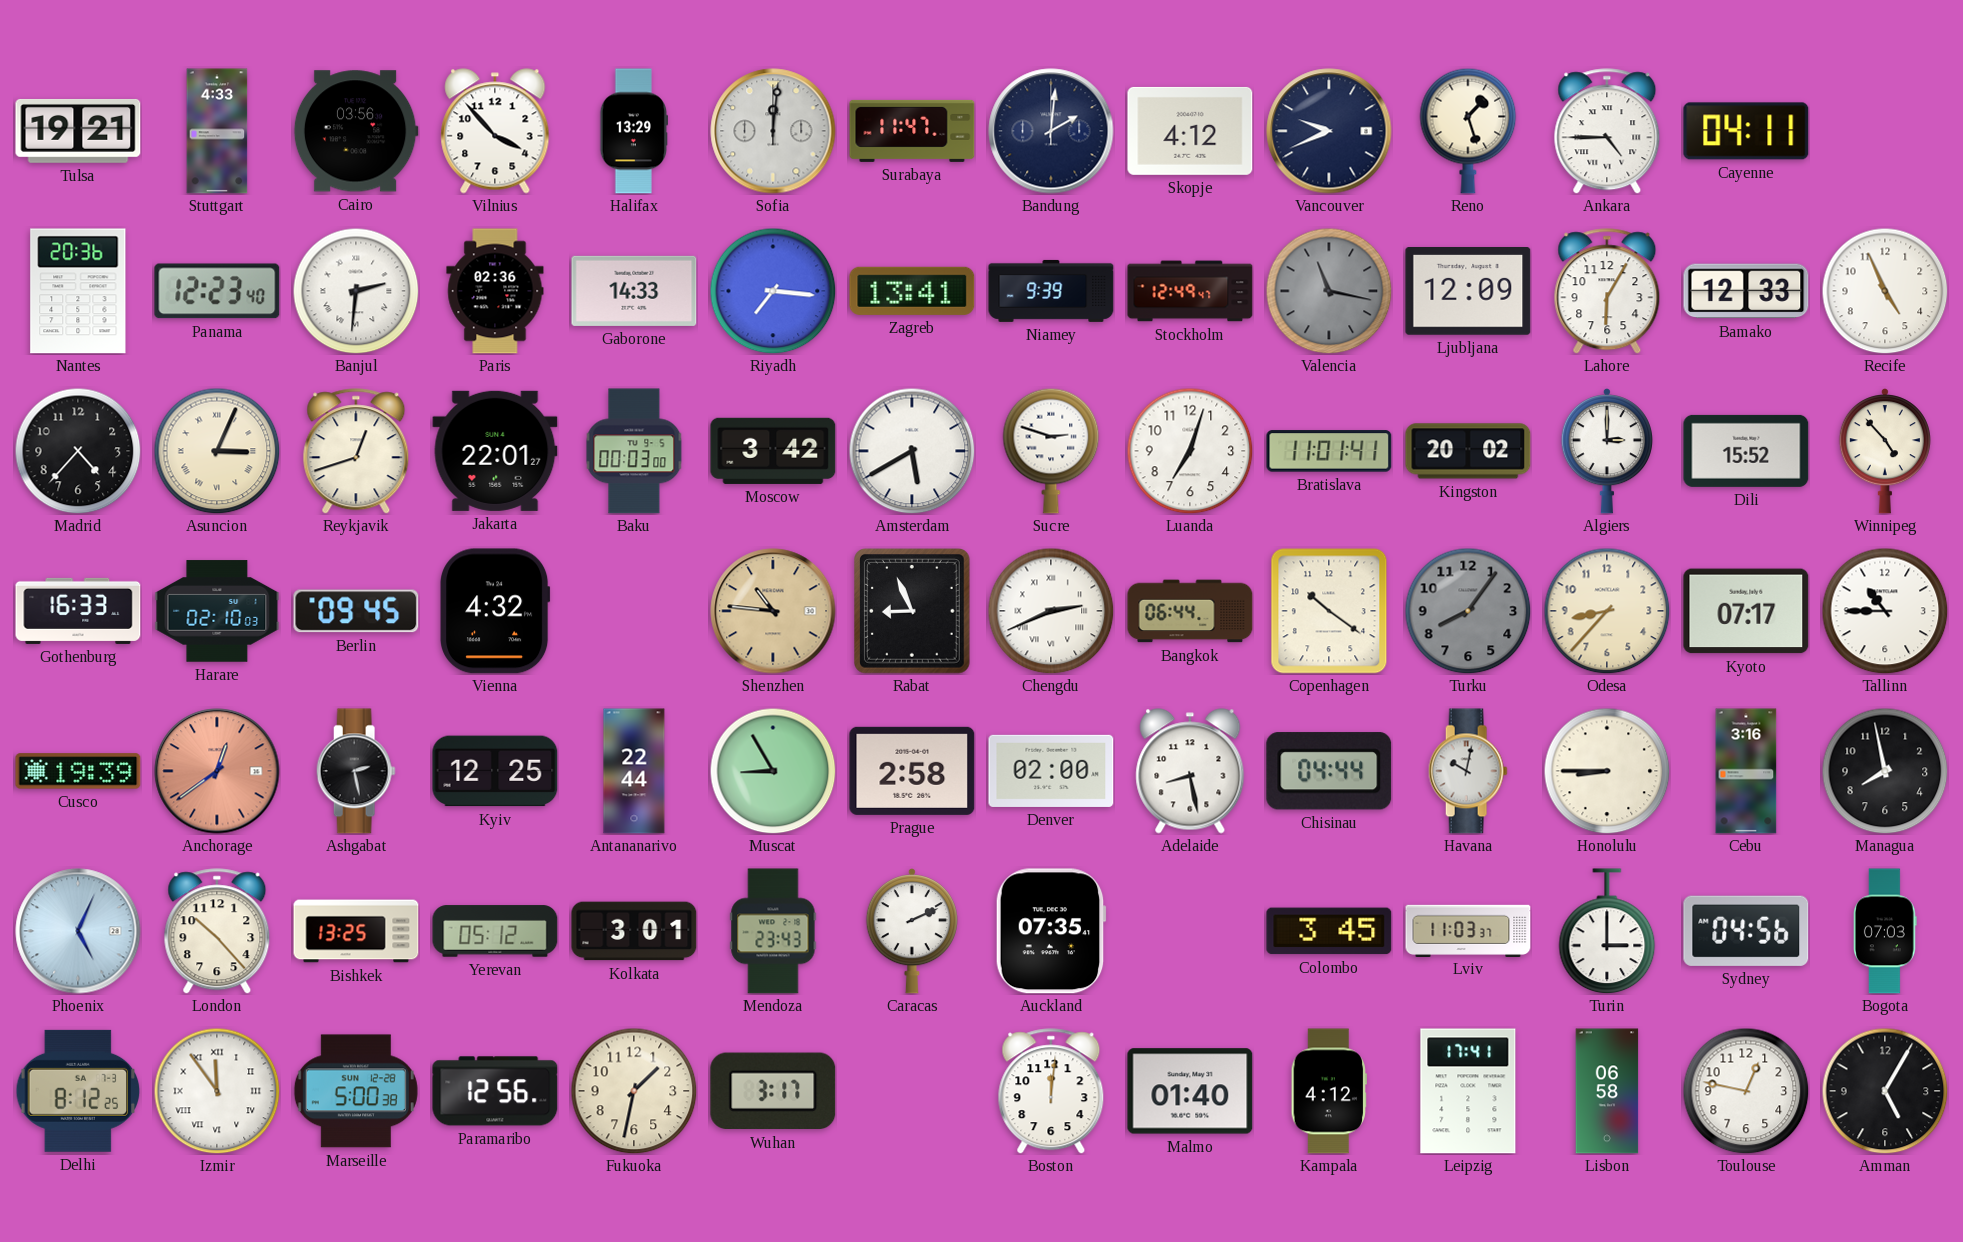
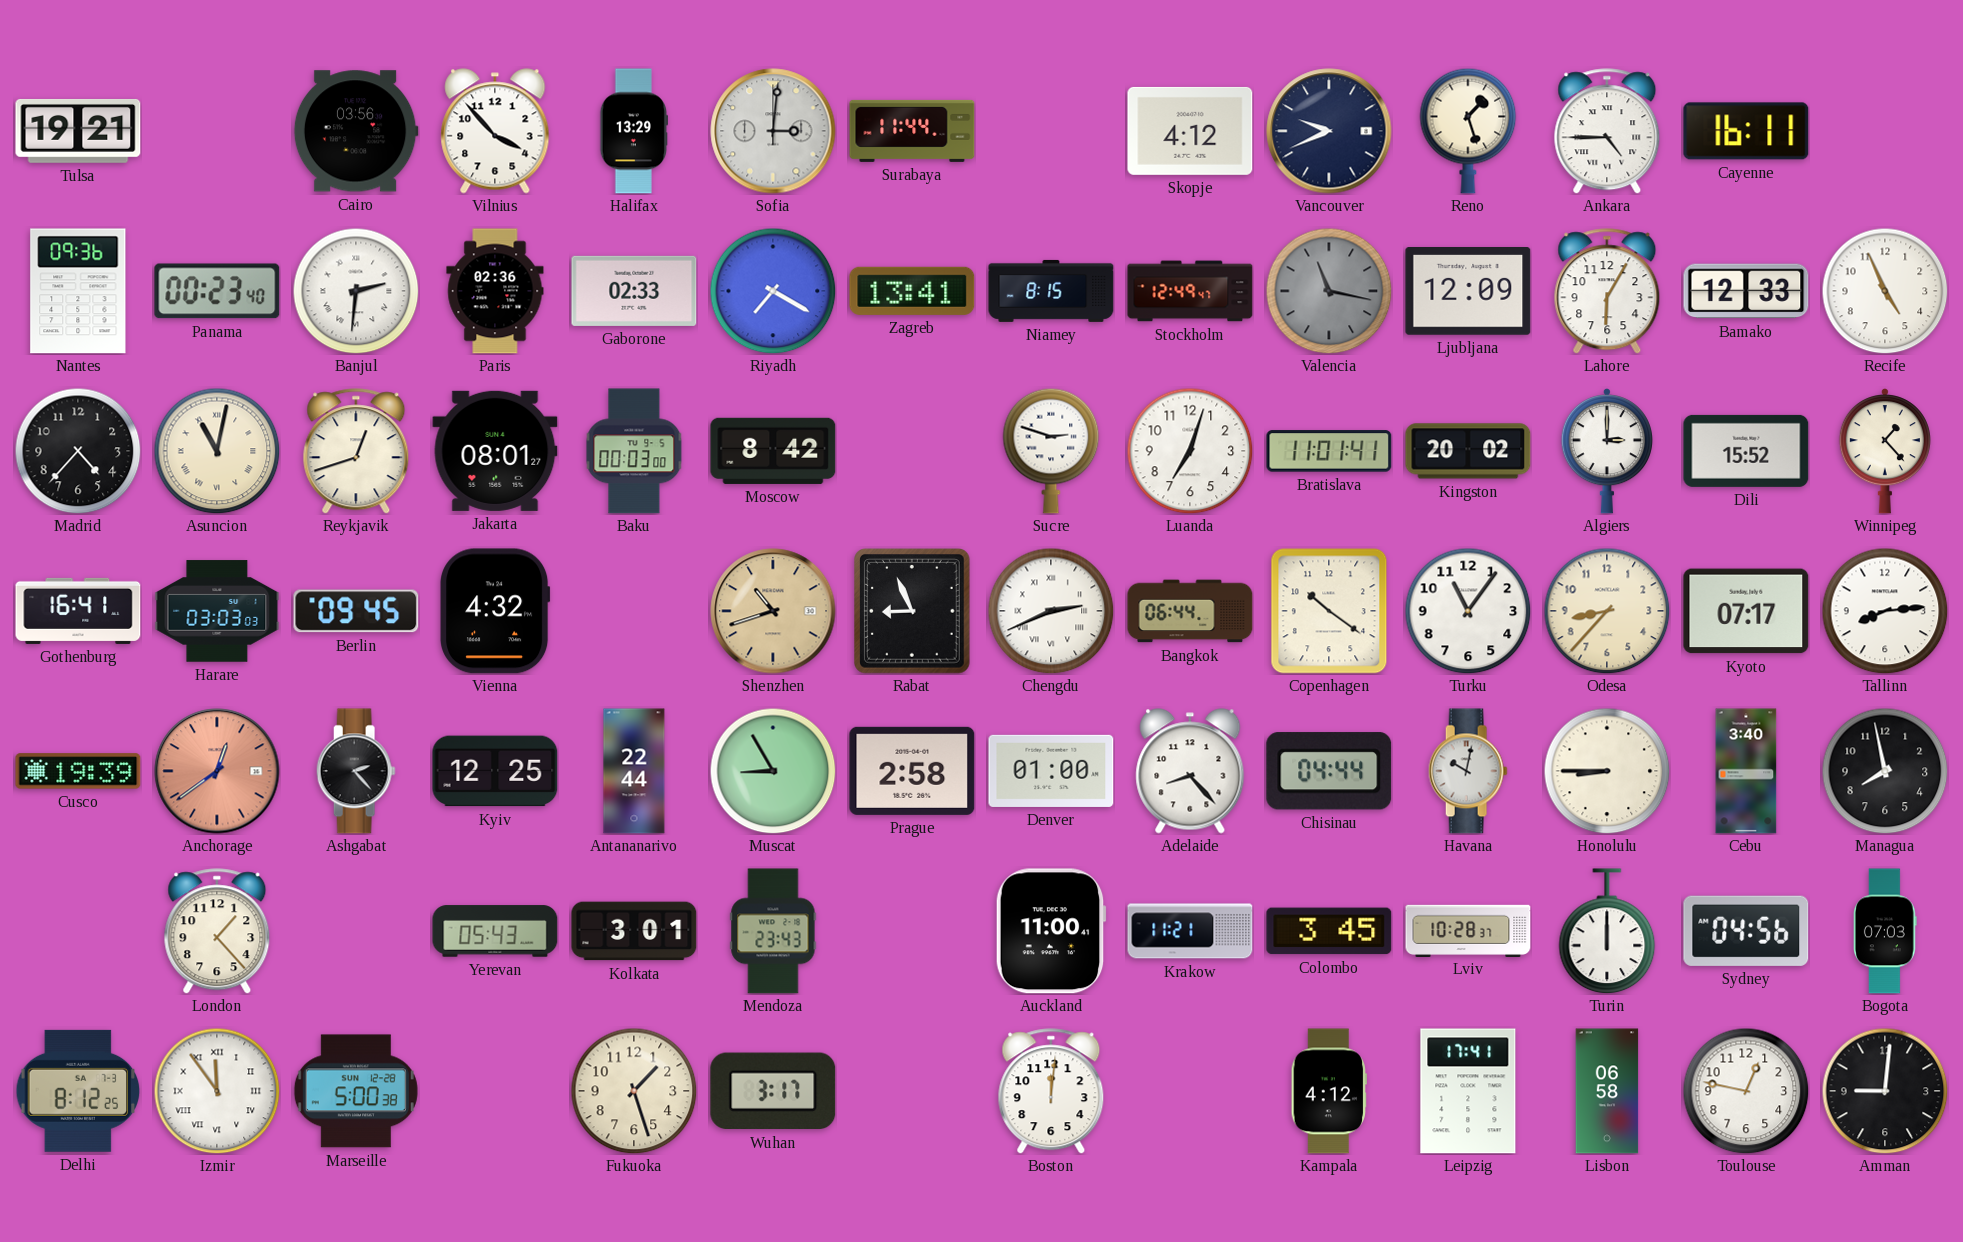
Stuttgart: 4:33 -> none (217, 131)
Sofia: 12:01 -> 3:01 (773, 131)
Surabaya: 11:47 -> 11:44 (912, 131)
Bandung: 2:01 -> none (1051, 131)
Cayenne: 04:11 -> 16:11 (1746, 131)
Nantes: 20:36 -> 09:36 (78, 291)
Panama: 12:23 -> 00:23 (217, 291)
Gaborone: 14:33 -> 02:33 (634, 291)
Riyadh: 7:16 -> 7:20 (773, 291)
Niamey: 9:39 -> 8:15 (1051, 291)
Asuncion: 3:04 -> 11:02 (217, 451)
Jakarta: 22:01 -> 08:01 (495, 451)
Moscow: 3:42 -> 8:42 (773, 451)
Amsterdam: 5:40 -> none (912, 451)
Winnipeg: 4:53 -> 1:23 (1885, 452)
Gothenburg: 16:33 -> 16:41 (78, 611)
Harare: 02:10 -> 03:03 (217, 611)
Shenzhen: 10:46 -> 10:42 (773, 611)
Turku: 8:06 -> 11:06 (1468, 611)
Turku dial: grey -> white (1468, 611)
Tallinn: 10:45 -> 8:14 (1885, 611)
Ashgabat: 2:28 -> 2:23 (356, 771)
Denver: 02:00 -> 01:00 (1051, 771)
Adelaide: 8:28 -> 8:23 (1190, 771)
Cebu: 3:16 -> 3:40 (1746, 771)
Phoenix: 5:04 -> none (78, 931)
London: 10:23 -> 1:23 (217, 931)
Bishkek: 13:25 -> none (356, 931)
Yerevan: 05:12 -> 05:43 (495, 931)
Caracas: 2:11 -> none (912, 932)
Auckland: 07:35 -> 11:00 (1051, 931)
Krakow: none -> 11:21 (1190, 931)
Lviv: 11:03 -> 10:28 (1468, 930)
Turin: 3:00 -> 12:00 (1607, 931)
Paramaribo: 12:56 -> none (495, 1091)
Fukuoka: 1:32 -> 1:27 (634, 1091)
Malmo: 01:40 -> none (1190, 1091)
Amman: 5:05 -> 9:01 (1885, 1091)
